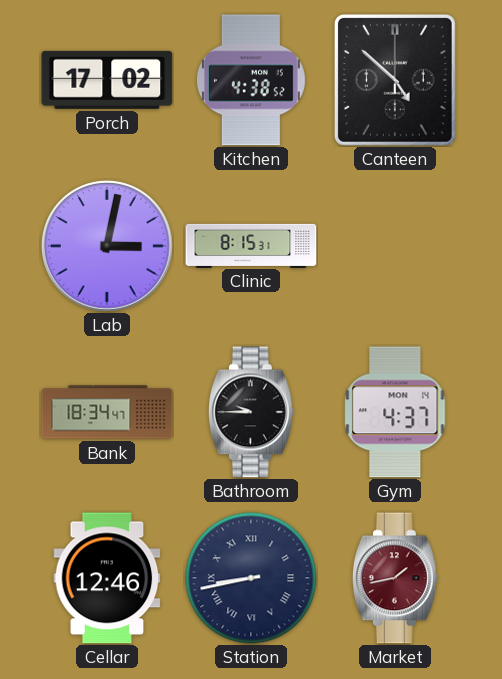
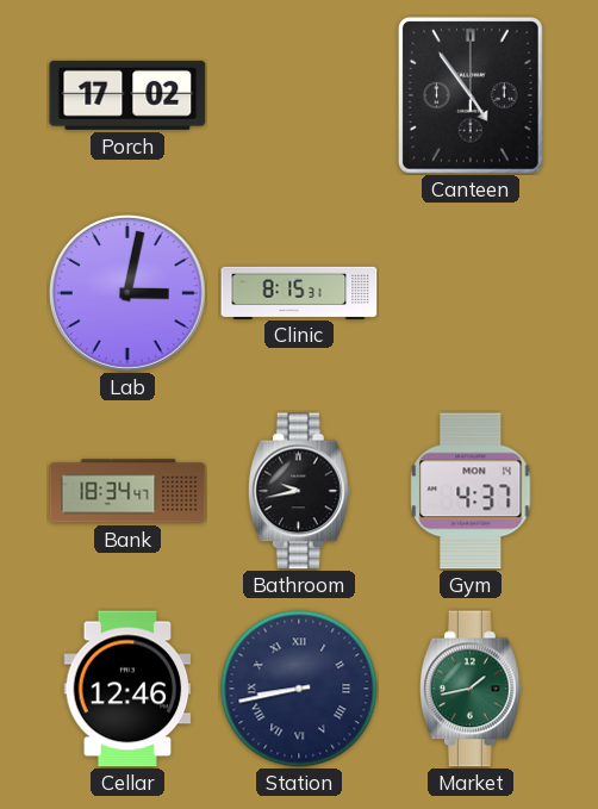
Kitchen: 4:38 -> none (251, 80)
Canteen: 4:52 -> 4:54 (471, 95)
Bathroom: 9:45 -> 9:43 (299, 491)
Market dial: burgundy -> green (471, 689)
